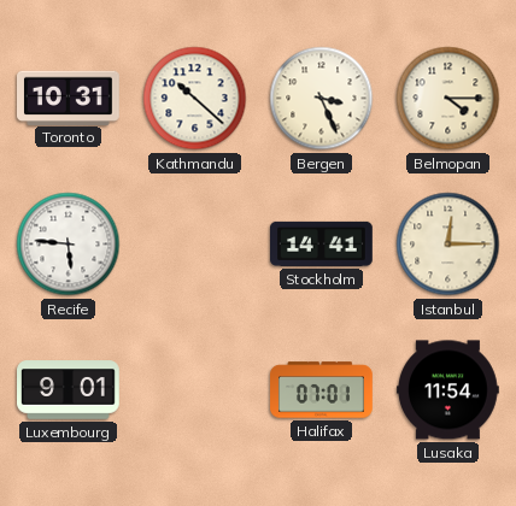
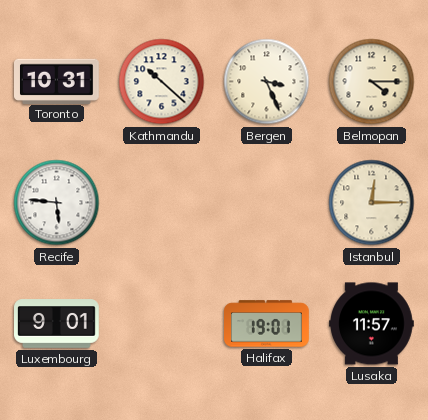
Stockholm: 14:41 -> none (322, 243)
Halifax: 07:01 -> 19:01 (267, 324)
Lusaka: 11:54 -> 11:57 (372, 324)
